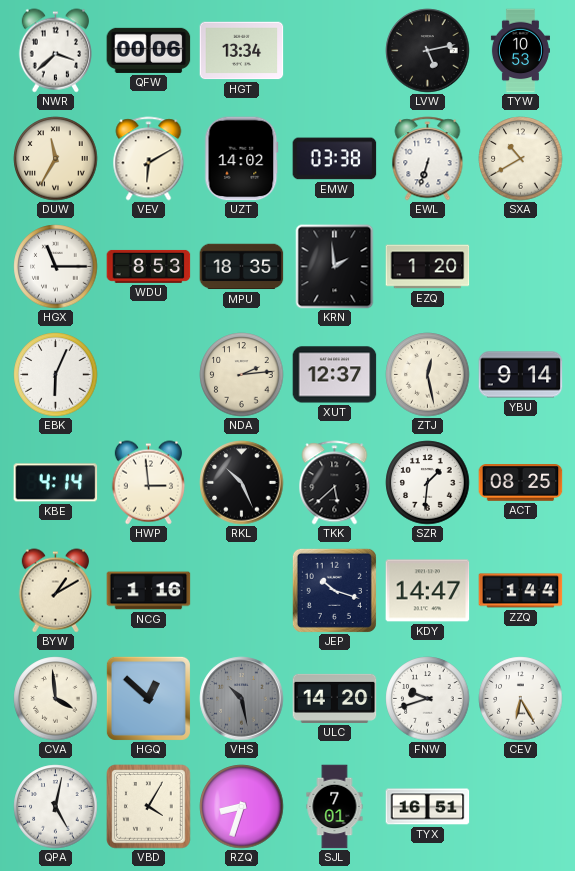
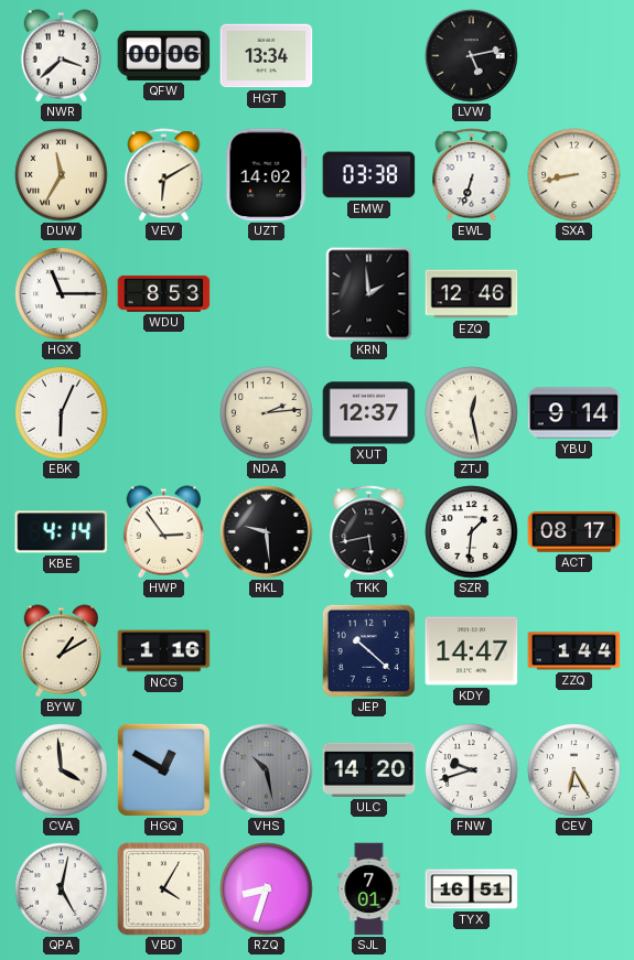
TYW: 10:53 -> none (520, 51)
SXA: 10:40 -> 8:43 (574, 175)
MPU: 18:35 -> none (242, 267)
EZQ: 1:20 -> 12:46 (472, 294)
HWP: 2:59 -> 2:54 (163, 532)
RKL: 10:26 -> 9:29 (267, 532)
TKK: 5:38 -> 5:43 (369, 532)
ACT: 08:25 -> 08:17 (574, 532)
JEP: 10:18 -> 10:22 (368, 650)
HGQ: 12:52 -> 12:50 (163, 769)
